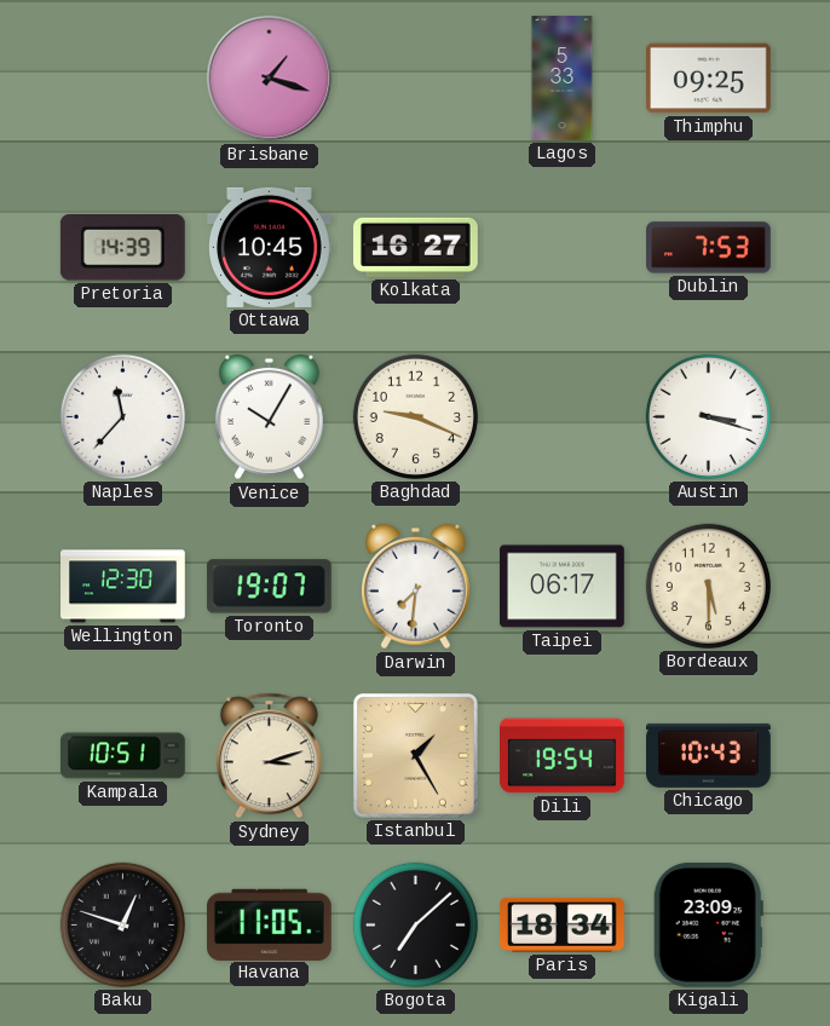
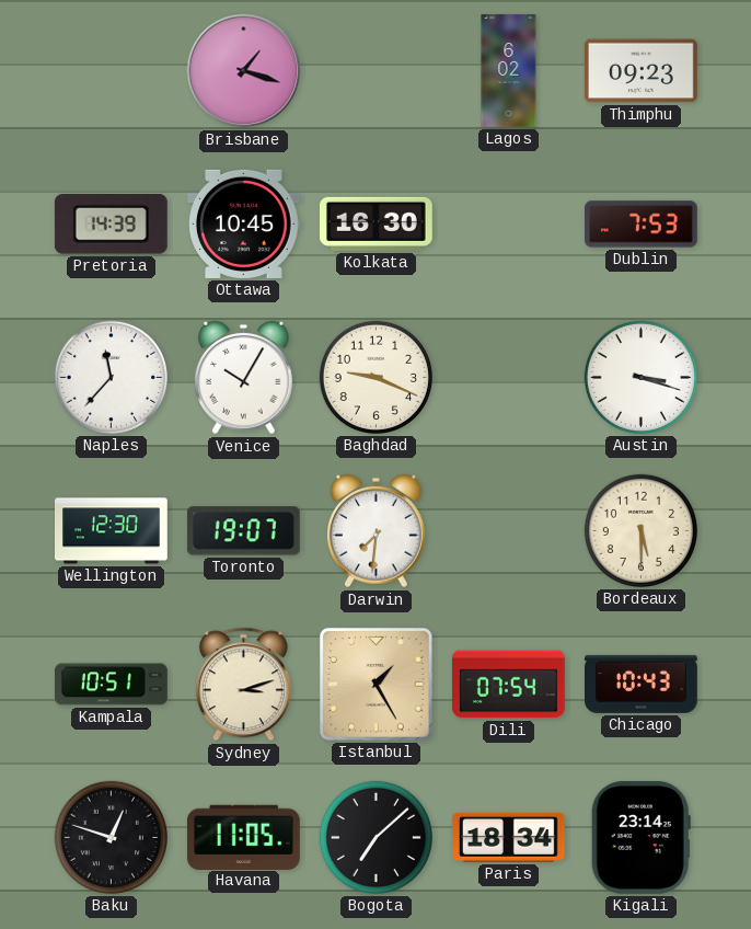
Lagos: 5:33 -> 6:02 (509, 71)
Thimphu: 09:25 -> 09:23 (642, 71)
Kolkata: 16:27 -> 16:30 (376, 223)
Taipei: 06:17 -> none (563, 587)
Dili: 19:54 -> 07:54 (509, 685)
Kigali: 23:09 -> 23:14 (640, 837)
